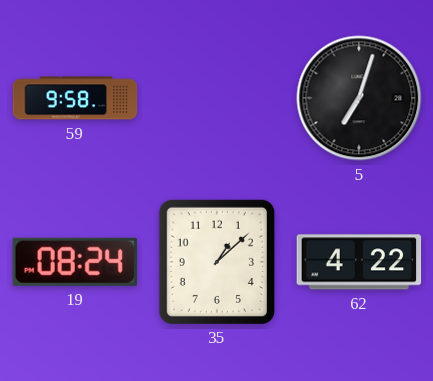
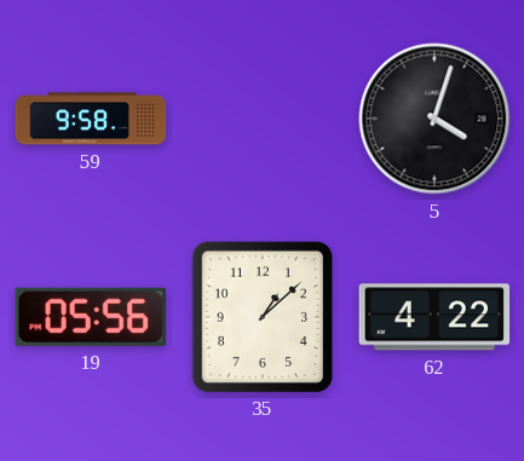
5: 7:03 -> 4:03 (434, 119)
19: 08:24 -> 05:56 (91, 317)
